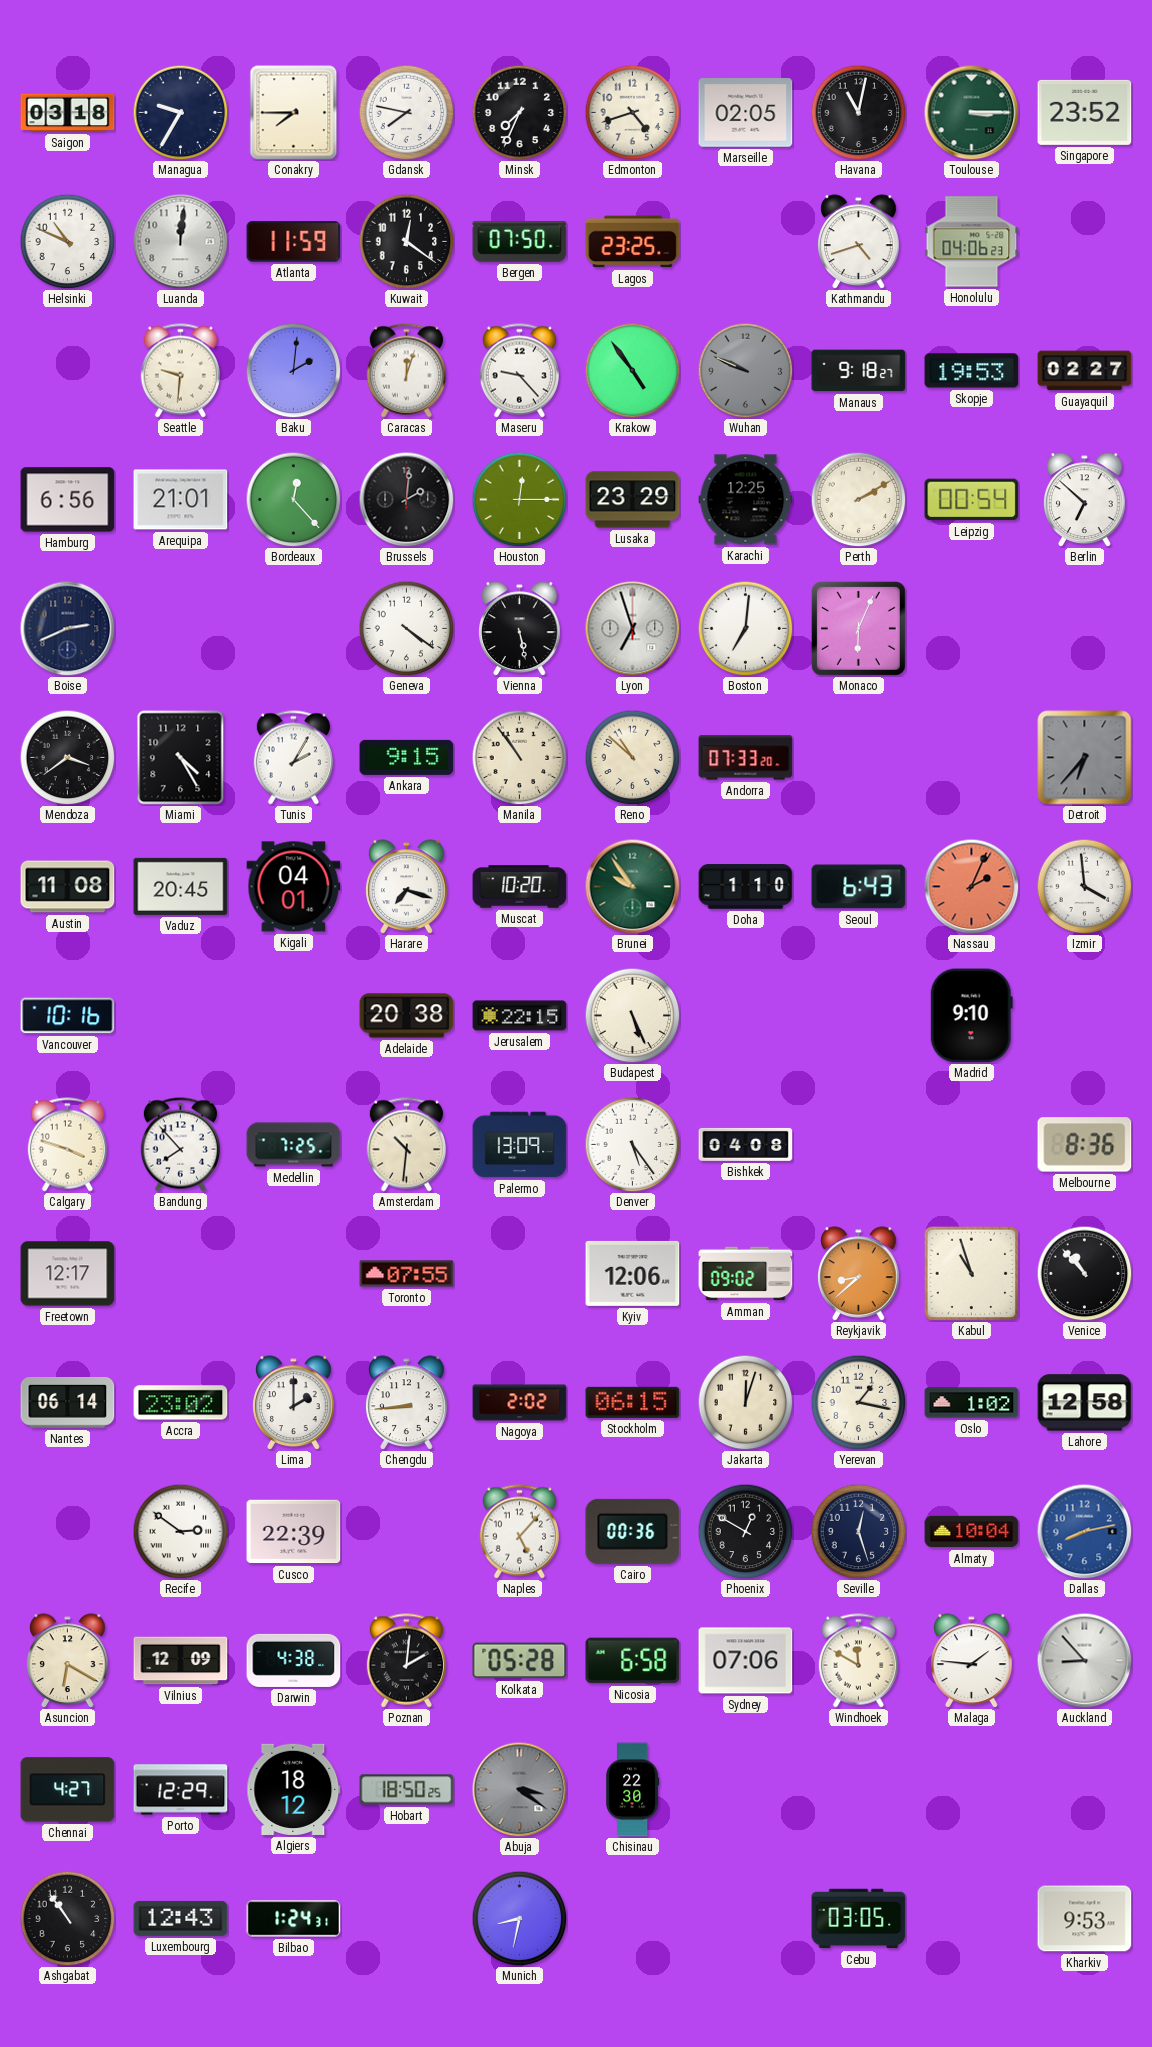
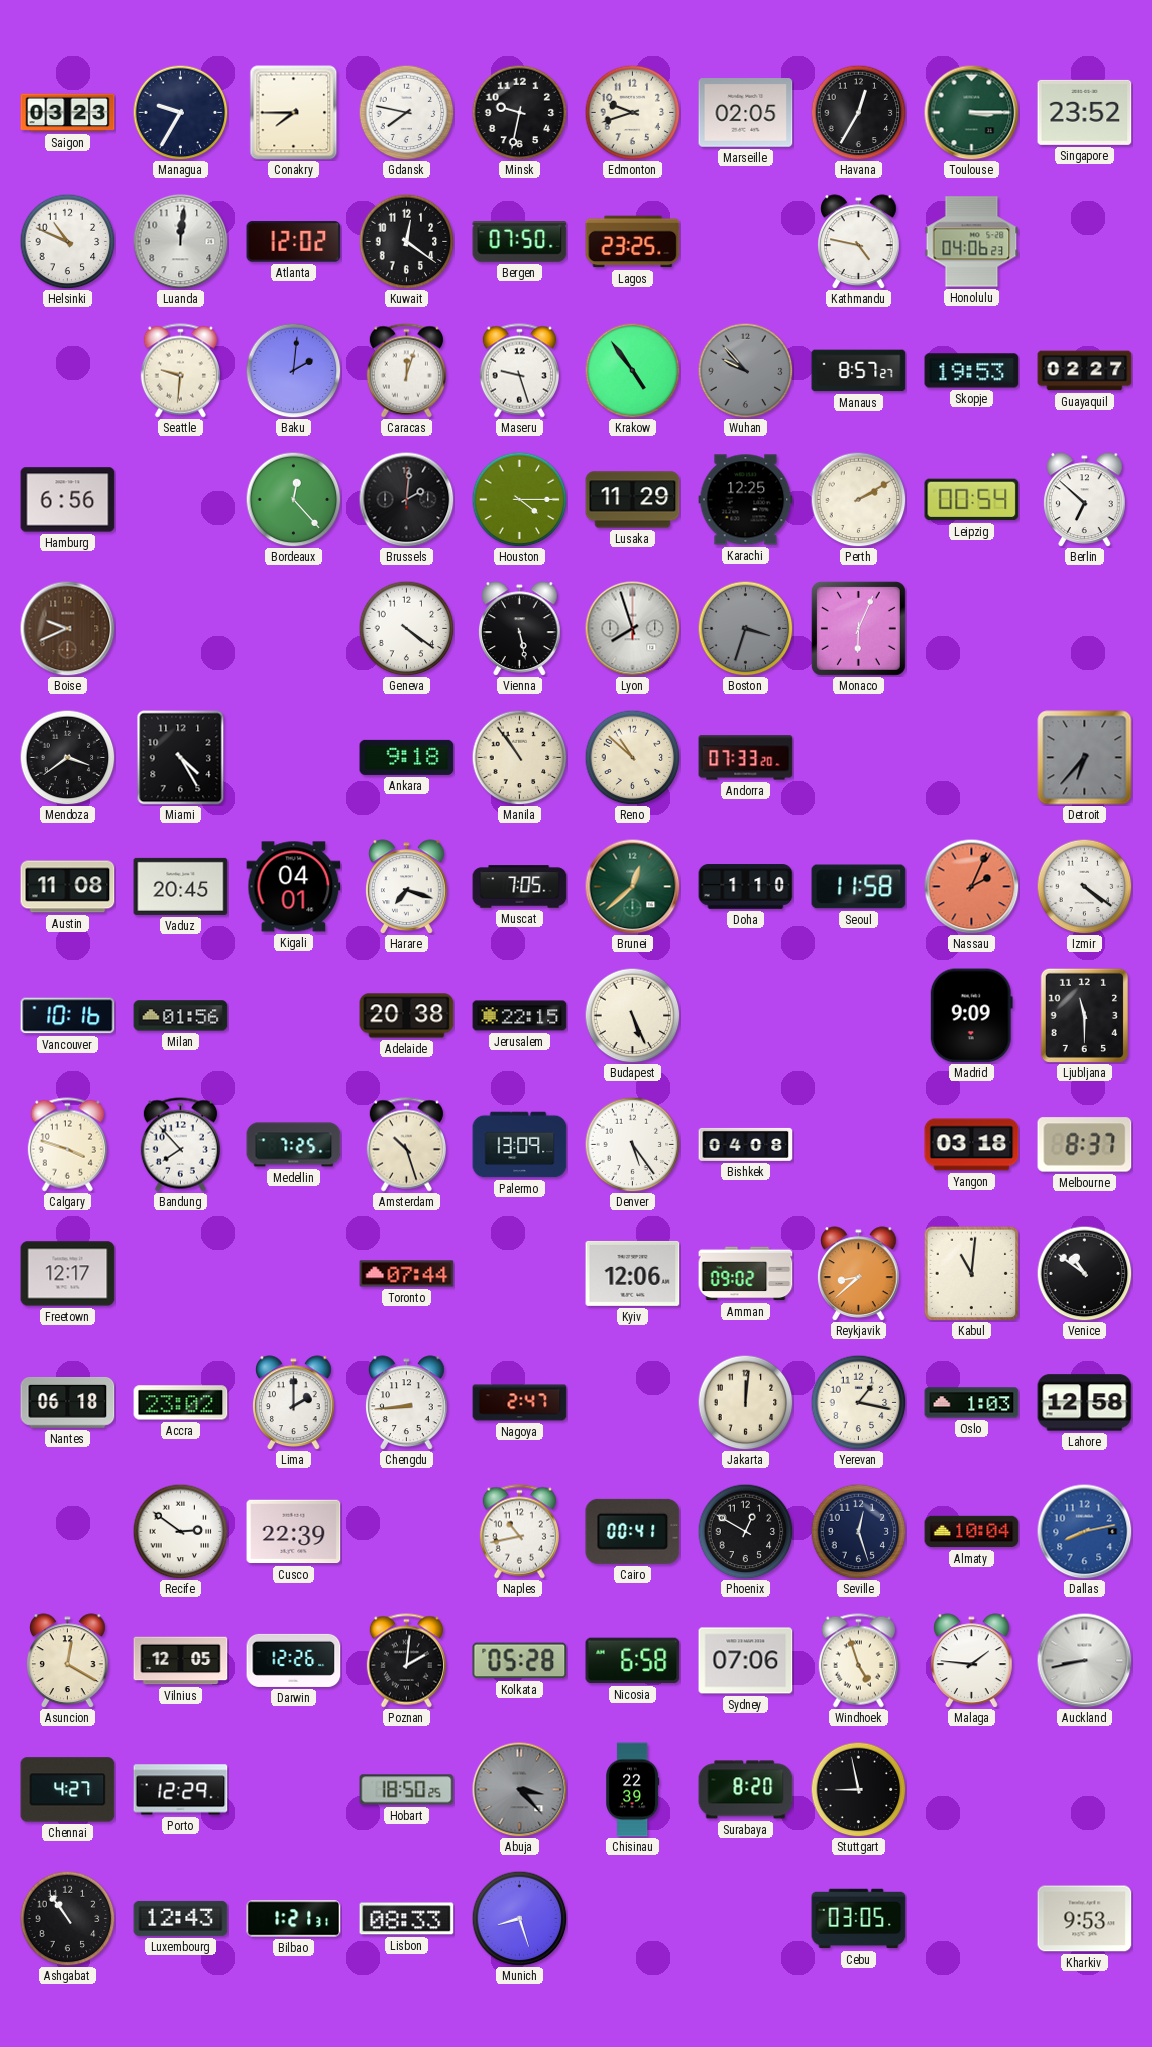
Saigon: 03:18 -> 03:23 (68, 113)
Minsk: 7:34 -> 9:32 (519, 112)
Edmonton: 4:42 -> 9:42 (632, 112)
Havana: 11:02 -> 12:35 (858, 112)
Atlanta: 11:59 -> 12:02 (294, 242)
Kathmandu: 4:42 -> 4:47 (859, 241)
Maseru: 9:23 -> 9:27 (519, 371)
Wuhan: 9:49 -> 9:53 (745, 370)
Manaus: 9:18 -> 8:57 (859, 371)
Arequipa: 21:01 -> none (181, 500)
Houston: 12:15 -> 4:15 (519, 499)
Lusaka: 23:29 -> 11:29 (633, 500)
Boise: 2:41 -> 9:41 (67, 628)
Boise dial: navy -> brown (67, 628)
Lyon: 6:57 -> 7:57 (632, 628)
Boston: 7:01 -> 3:33 (745, 628)
Boston dial: white -> grey (745, 628)
Tunis: 2:05 -> none (293, 758)
Ankara: 9:15 -> 9:18 (407, 757)
Muscat: 10:20 -> 7:05 (520, 887)
Brunei: 9:54 -> 12:38 (632, 886)
Seoul: 6:43 -> 11:58 (859, 887)
Izmir: 3:59 -> 4:21 (1084, 886)
Milan: none -> 01:56 (181, 1016)
Madrid: 9:10 -> 9:09 (971, 1016)
Ljubljana: none -> 11:30 (1084, 1015)
Amsterdam: 10:31 -> 10:27 (406, 1145)
Yangon: none -> 03:18 (972, 1145)
Melbourne: 8:36 -> 8:37 (1085, 1145)
Toronto: 07:55 -> 07:44 (407, 1274)
Kabul: 10:57 -> 11:01 (971, 1273)
Venice: 10:53 -> 10:51 (1084, 1273)
Nantes: 06:14 -> 06:18 (68, 1403)
Nagoya: 2:02 -> 2:47 (520, 1403)
Stockholm: 06:15 -> none (633, 1402)
Jakarta: 12:03 -> 12:01 (745, 1402)
Oslo: 1:02 -> 1:03 (972, 1403)
Naples: 5:07 -> 10:43 (519, 1532)
Cairo: 00:36 -> 00:41 (633, 1531)
Asuncion: 6:20 -> 12:20 (68, 1660)
Vilnius: 12:09 -> 12:05 (181, 1661)
Darwin: 4:38 -> 12:26 (294, 1660)
Windhoek: 11:50 -> 4:57 (858, 1661)
Auckland: 8:53 -> 8:43 (1084, 1660)
Algiers: 18:12 -> none (294, 1789)
Abuja: 3:21 -> 3:23 (519, 1789)
Chisinau: 22:30 -> 22:39 (633, 1790)
Surabaya: none -> 8:20 (746, 1790)
Stuttgart: none -> 8:58 (858, 1789)
Bilbao: 1:24 -> 1:21 (294, 1919)
Lisbon: none -> 08:33 (407, 1919)
Munich: 8:32 -> 8:27 (519, 1918)
